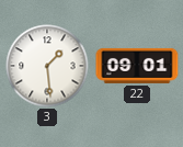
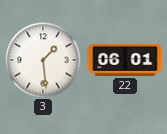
22: 09:01 -> 06:01 (125, 60)
